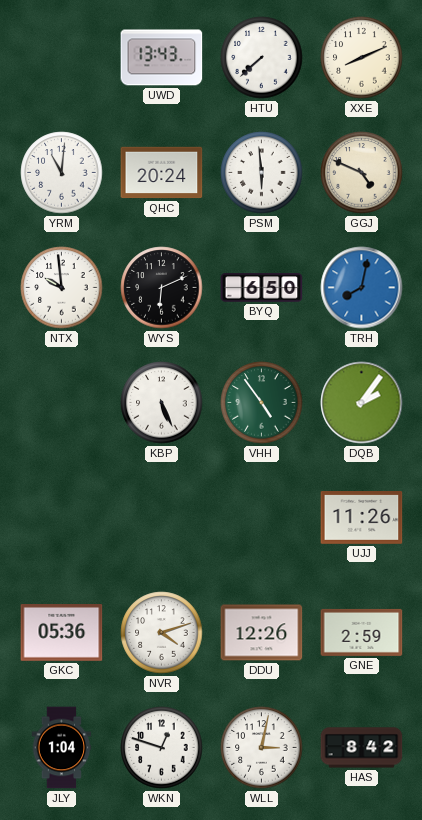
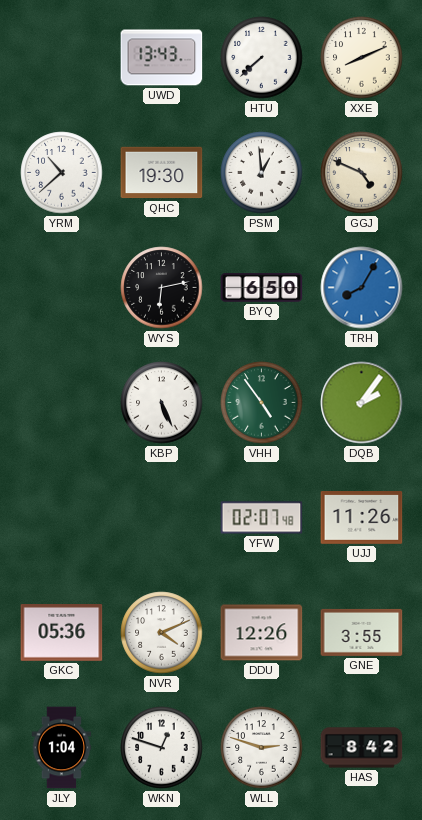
YRM: 11:01 -> 10:38 (62, 173)
QHC: 20:24 -> 19:30 (162, 173)
PSM: 5:59 -> 12:59 (262, 173)
NTX: 9:59 -> none (62, 288)
WYS: 6:11 -> 6:13 (162, 288)
TRH: 8:02 -> 8:05 (362, 288)
YFW: none -> 02:07 (262, 518)
NVR: 4:12 -> 4:11 (162, 633)
GNE: 2:59 -> 3:55 (362, 632)
WLL: 3:02 -> 2:48 (262, 748)
